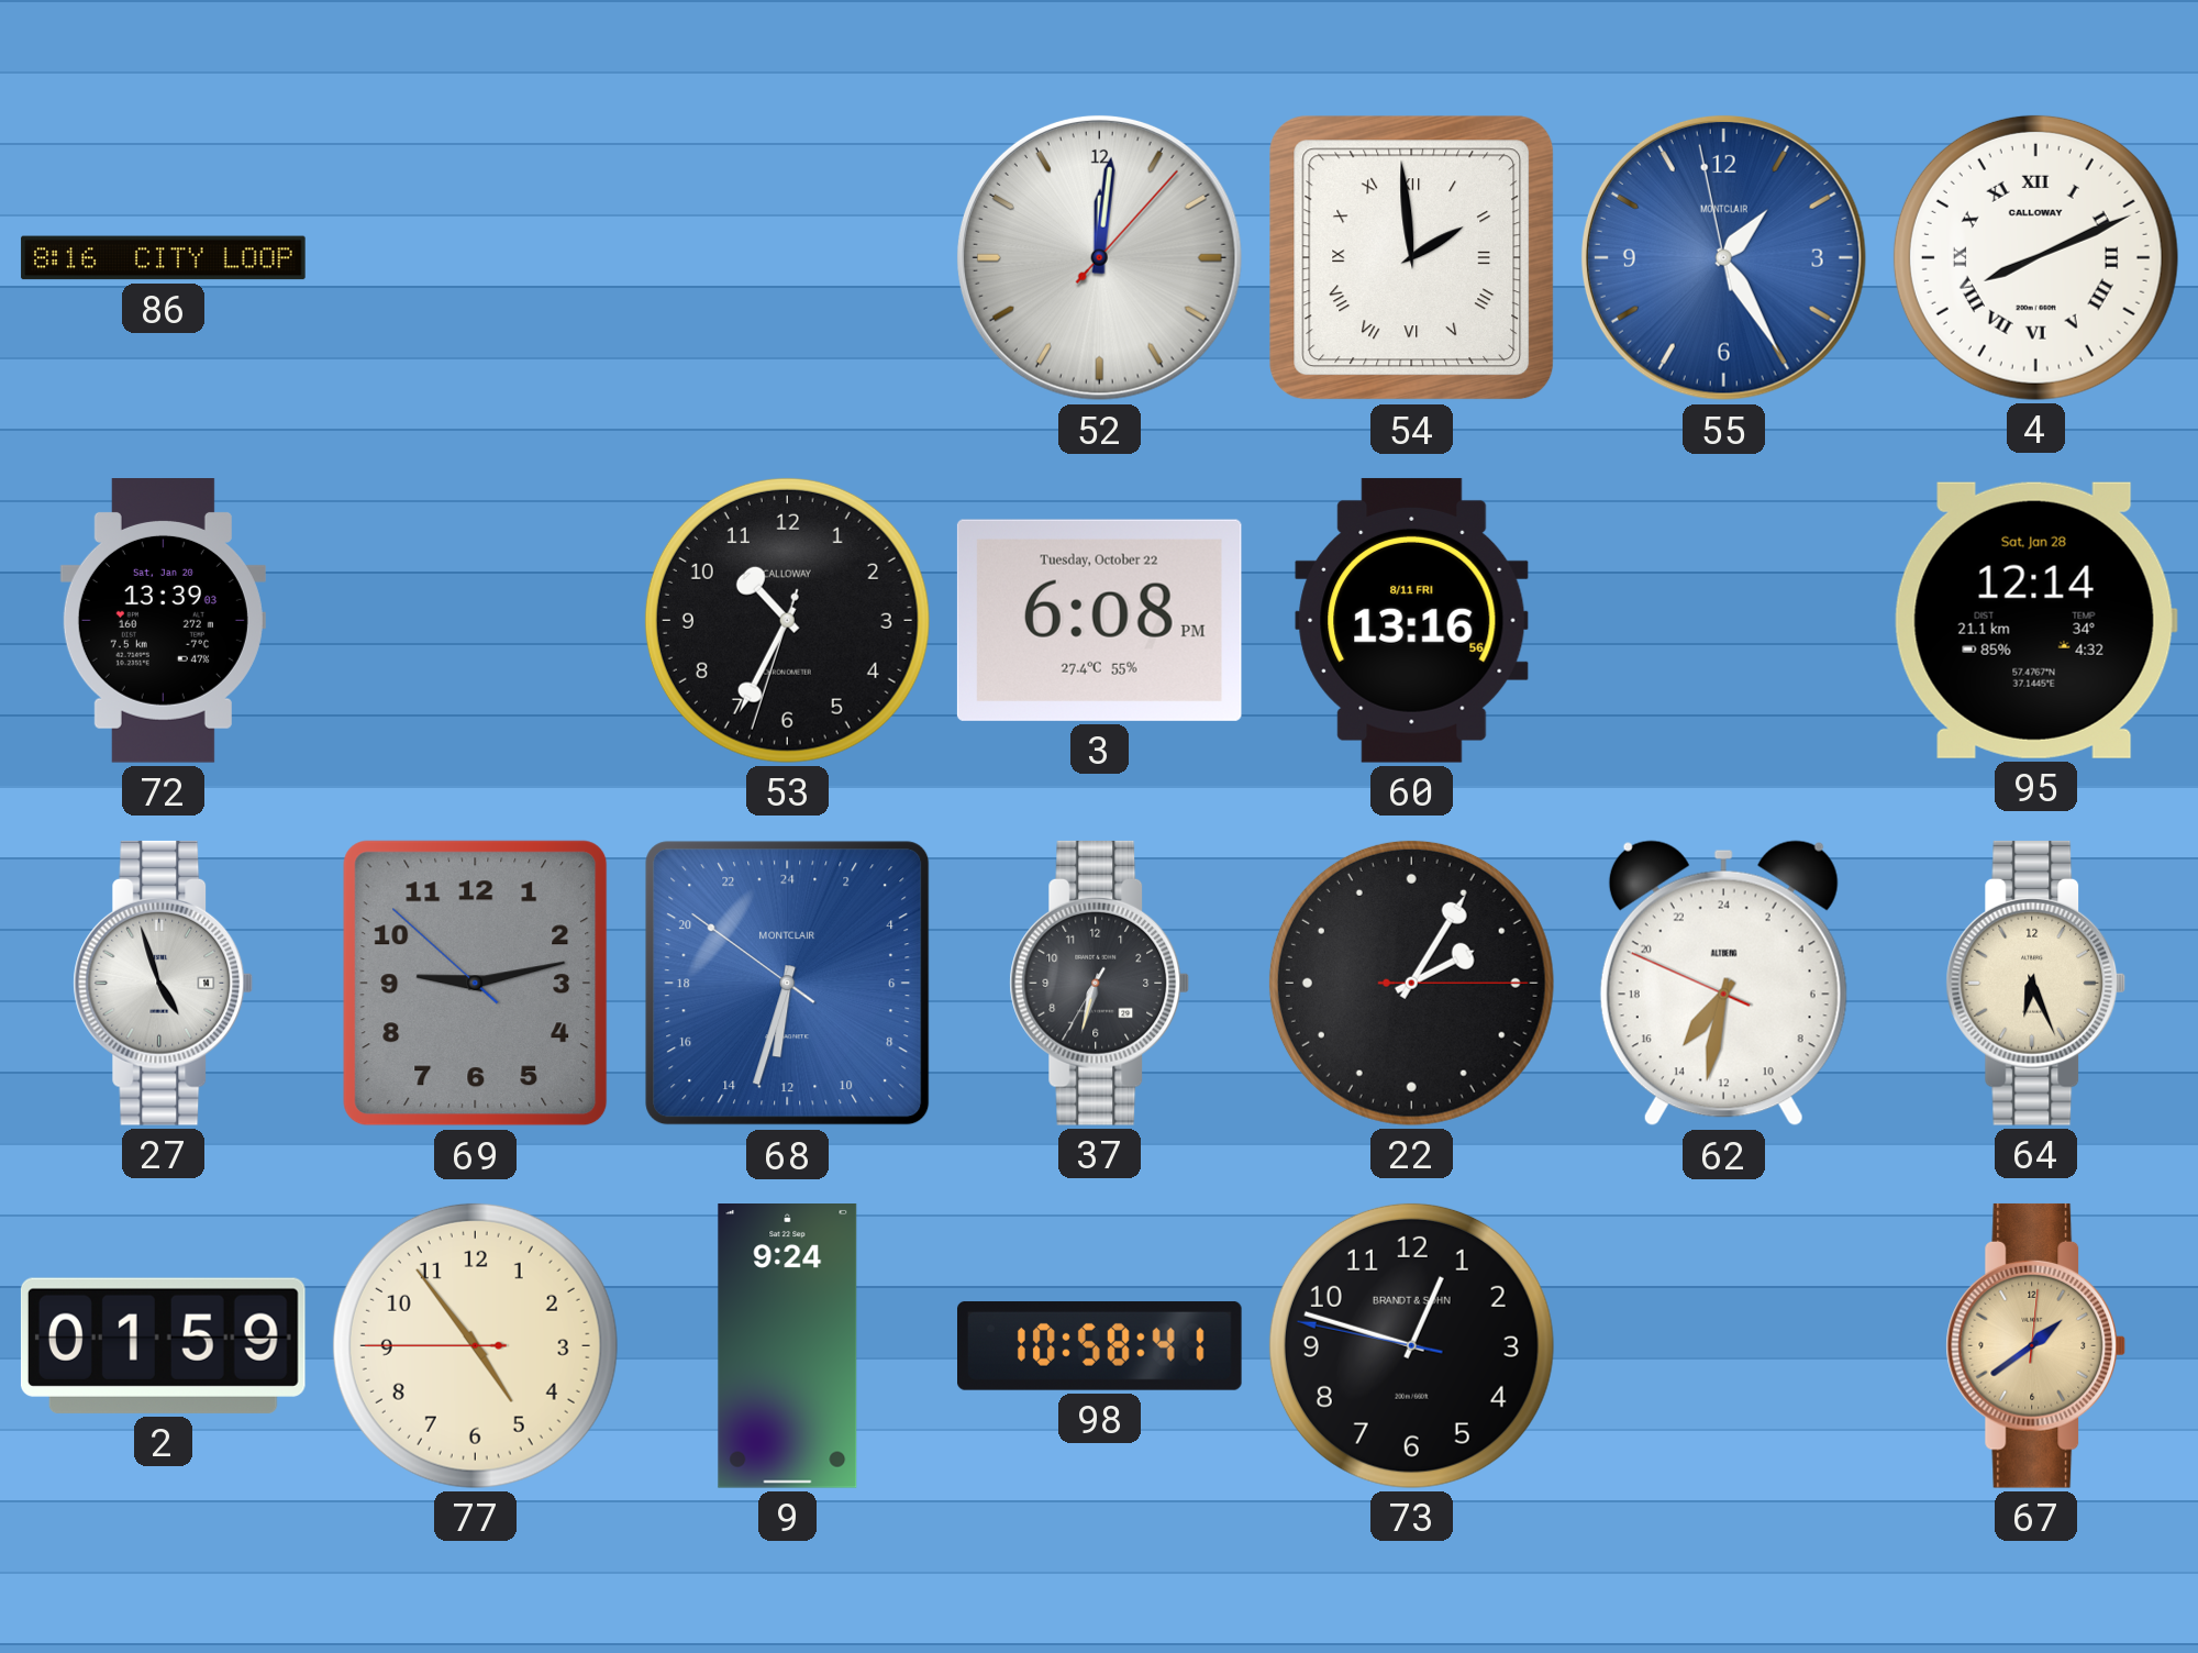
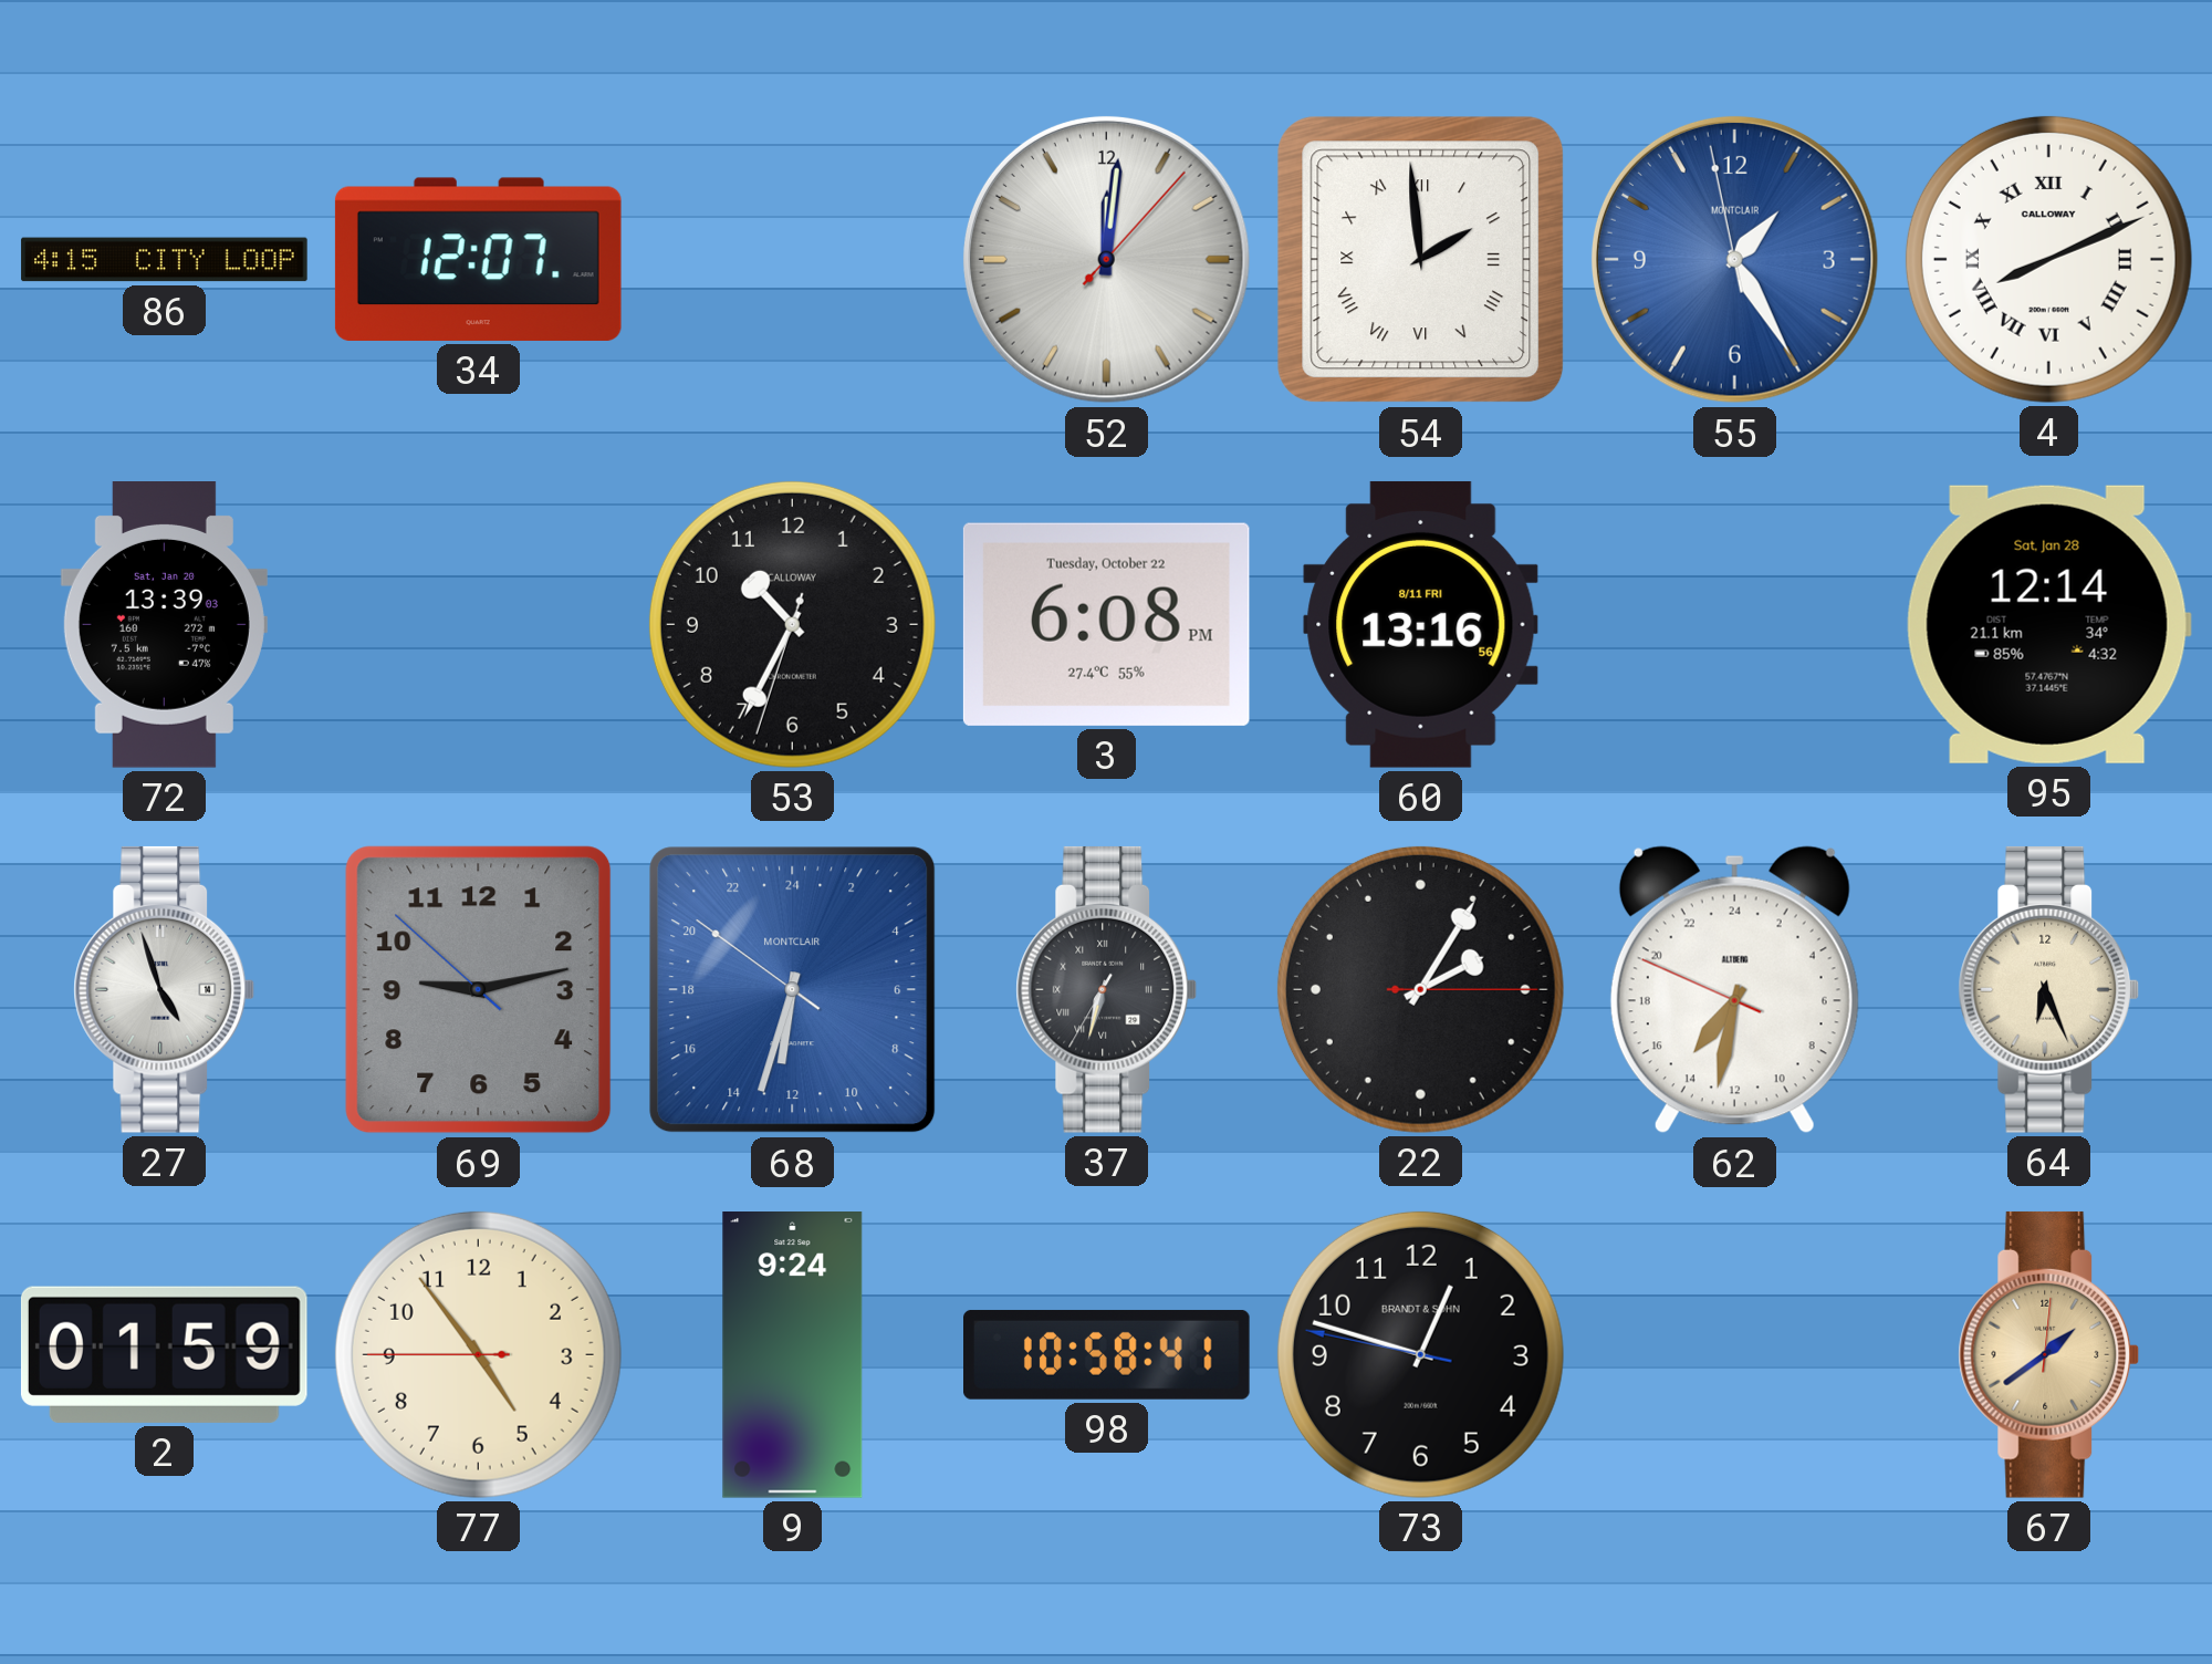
86: 8:16 -> 4:15 (165, 260)
34: none -> 12:07 (478, 259)
37 numerals: Arabic -> Roman (1107, 989)
